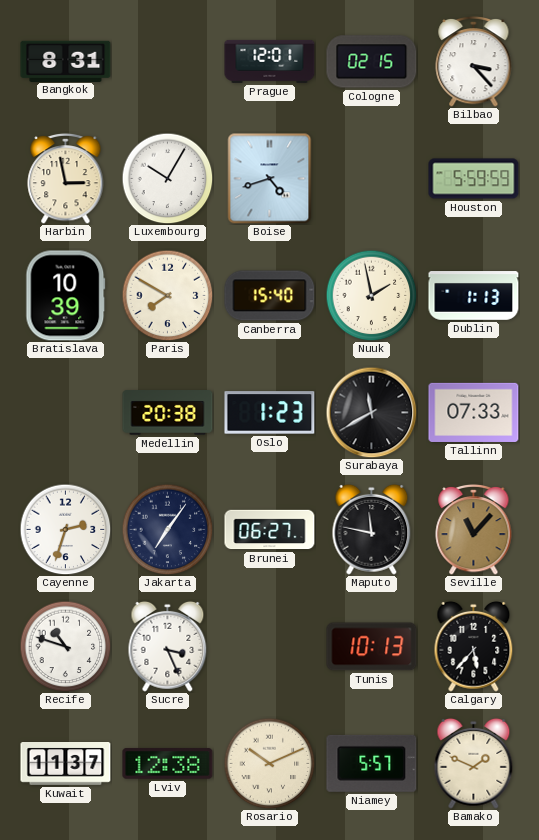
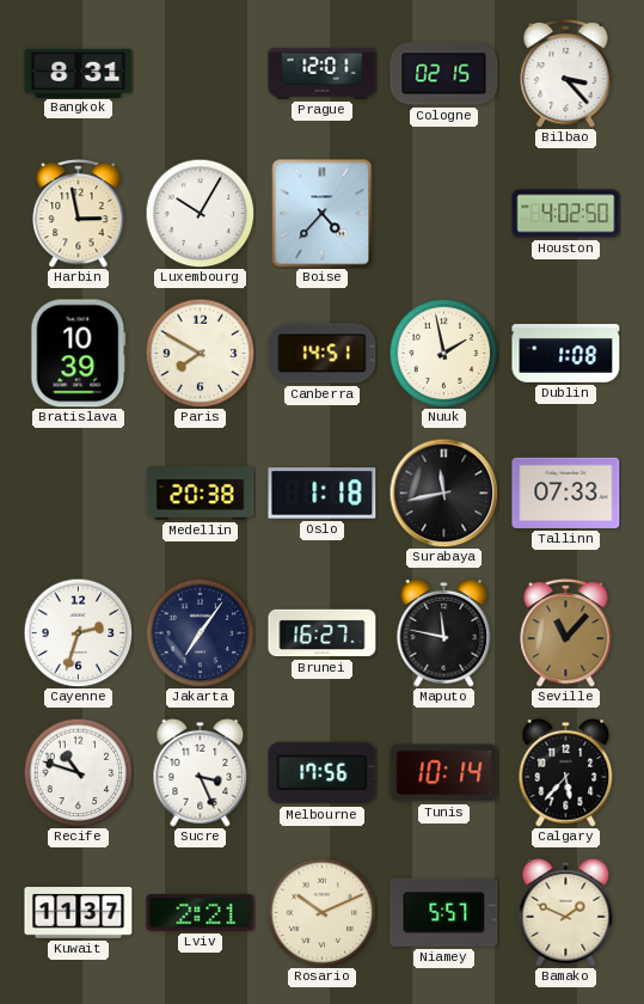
Boise: 4:42 -> 4:37 (323, 214)
Houston: 5:59 -> 4:02 (566, 214)
Canberra: 15:40 -> 14:51 (323, 354)
Dublin: 1:13 -> 1:08 (566, 354)
Oslo: 1:23 -> 1:18 (323, 494)
Surabaya: 11:40 -> 11:43 (443, 492)
Brunei: 06:27 -> 16:27 (323, 633)
Melbourne: none -> 17:56 (323, 773)
Tunis: 10:13 -> 10:14 (444, 773)
Lviv: 12:38 -> 2:21 (201, 913)
